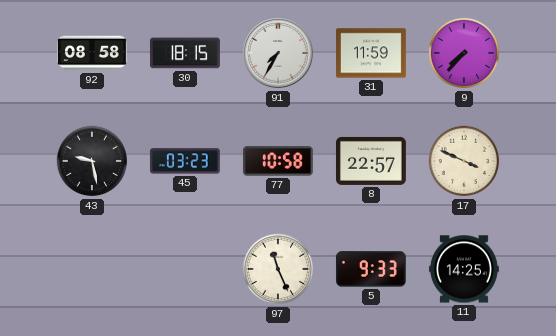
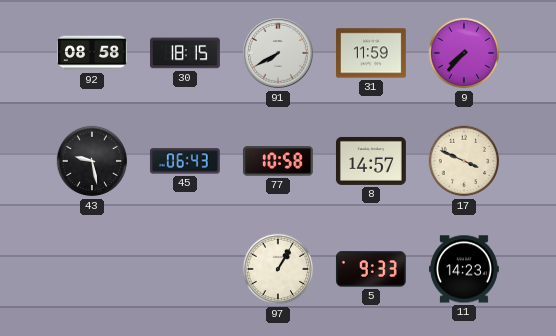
91: 7:35 -> 7:40 (278, 53)
45: 03:23 -> 06:43 (185, 161)
8: 22:57 -> 14:57 (371, 161)
97: 11:26 -> 1:05 (278, 269)
11: 14:25 -> 14:23 (464, 269)
